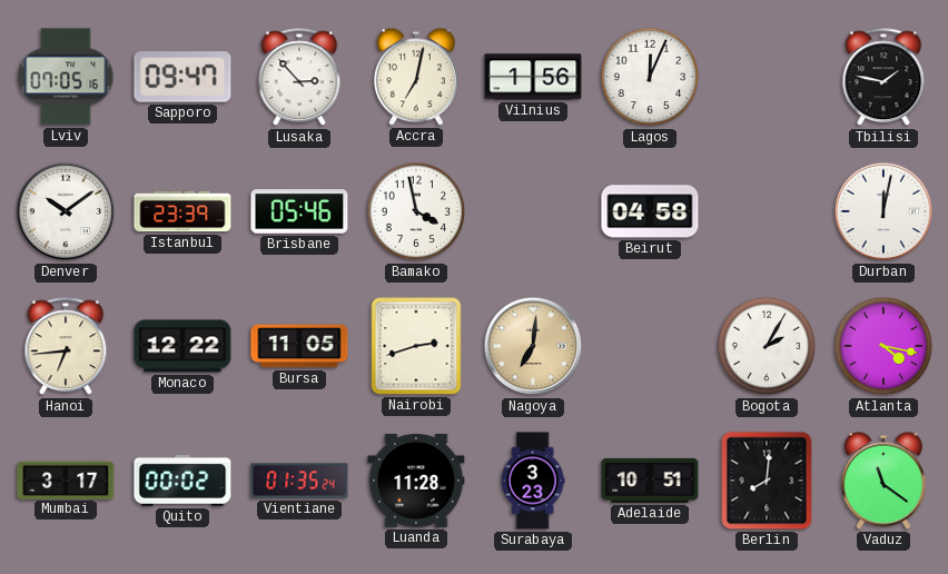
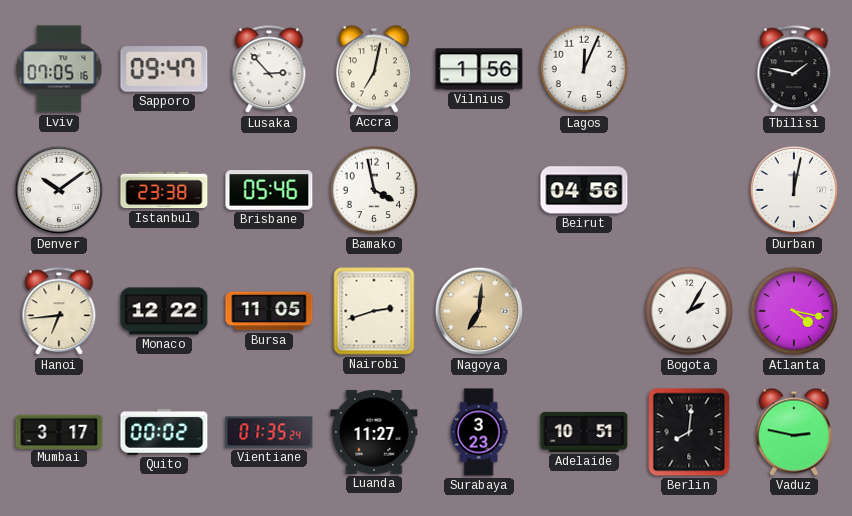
Istanbul: 23:39 -> 23:38 (164, 190)
Beirut: 04:58 -> 04:56 (584, 190)
Luanda: 11:28 -> 11:27 (374, 432)
Vaduz: 11:21 -> 2:47 (794, 432)
